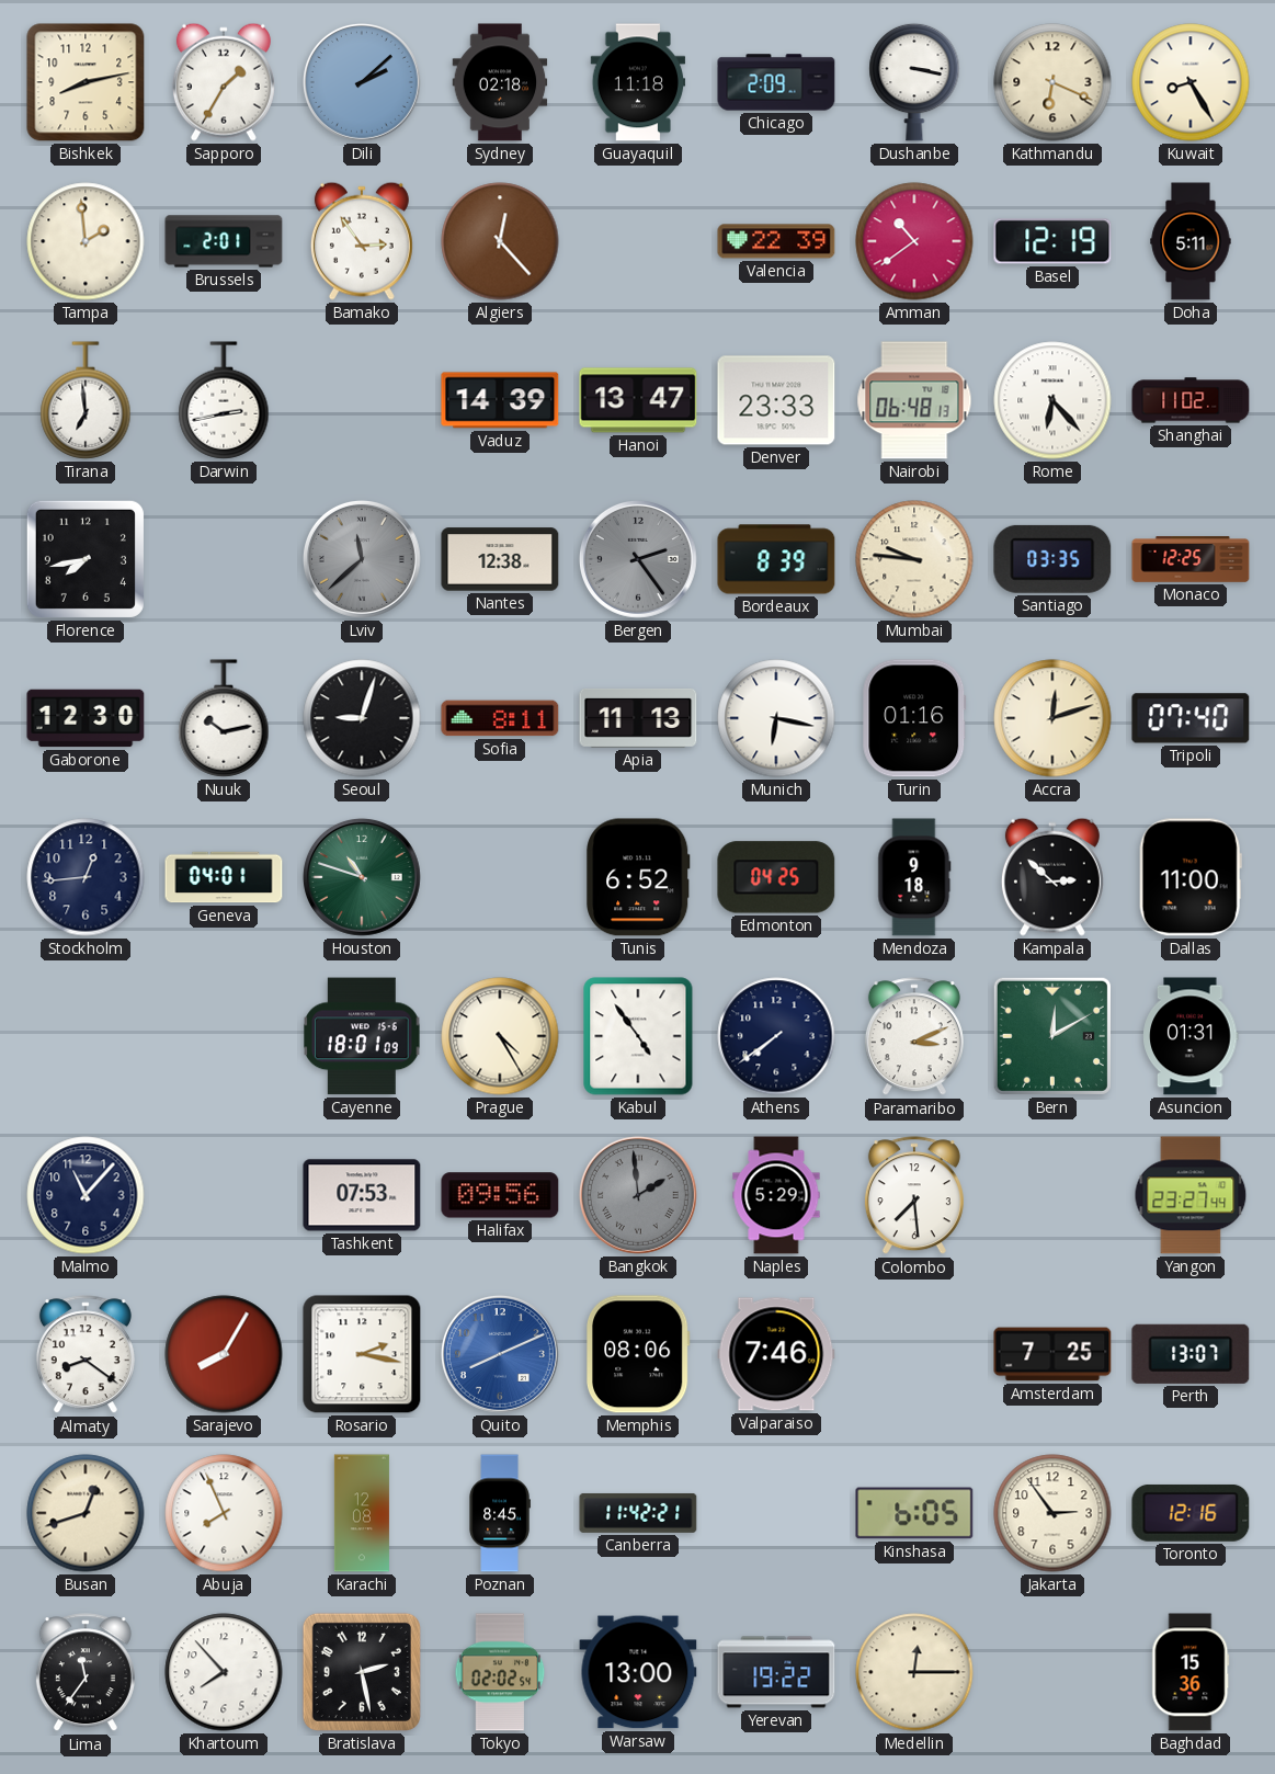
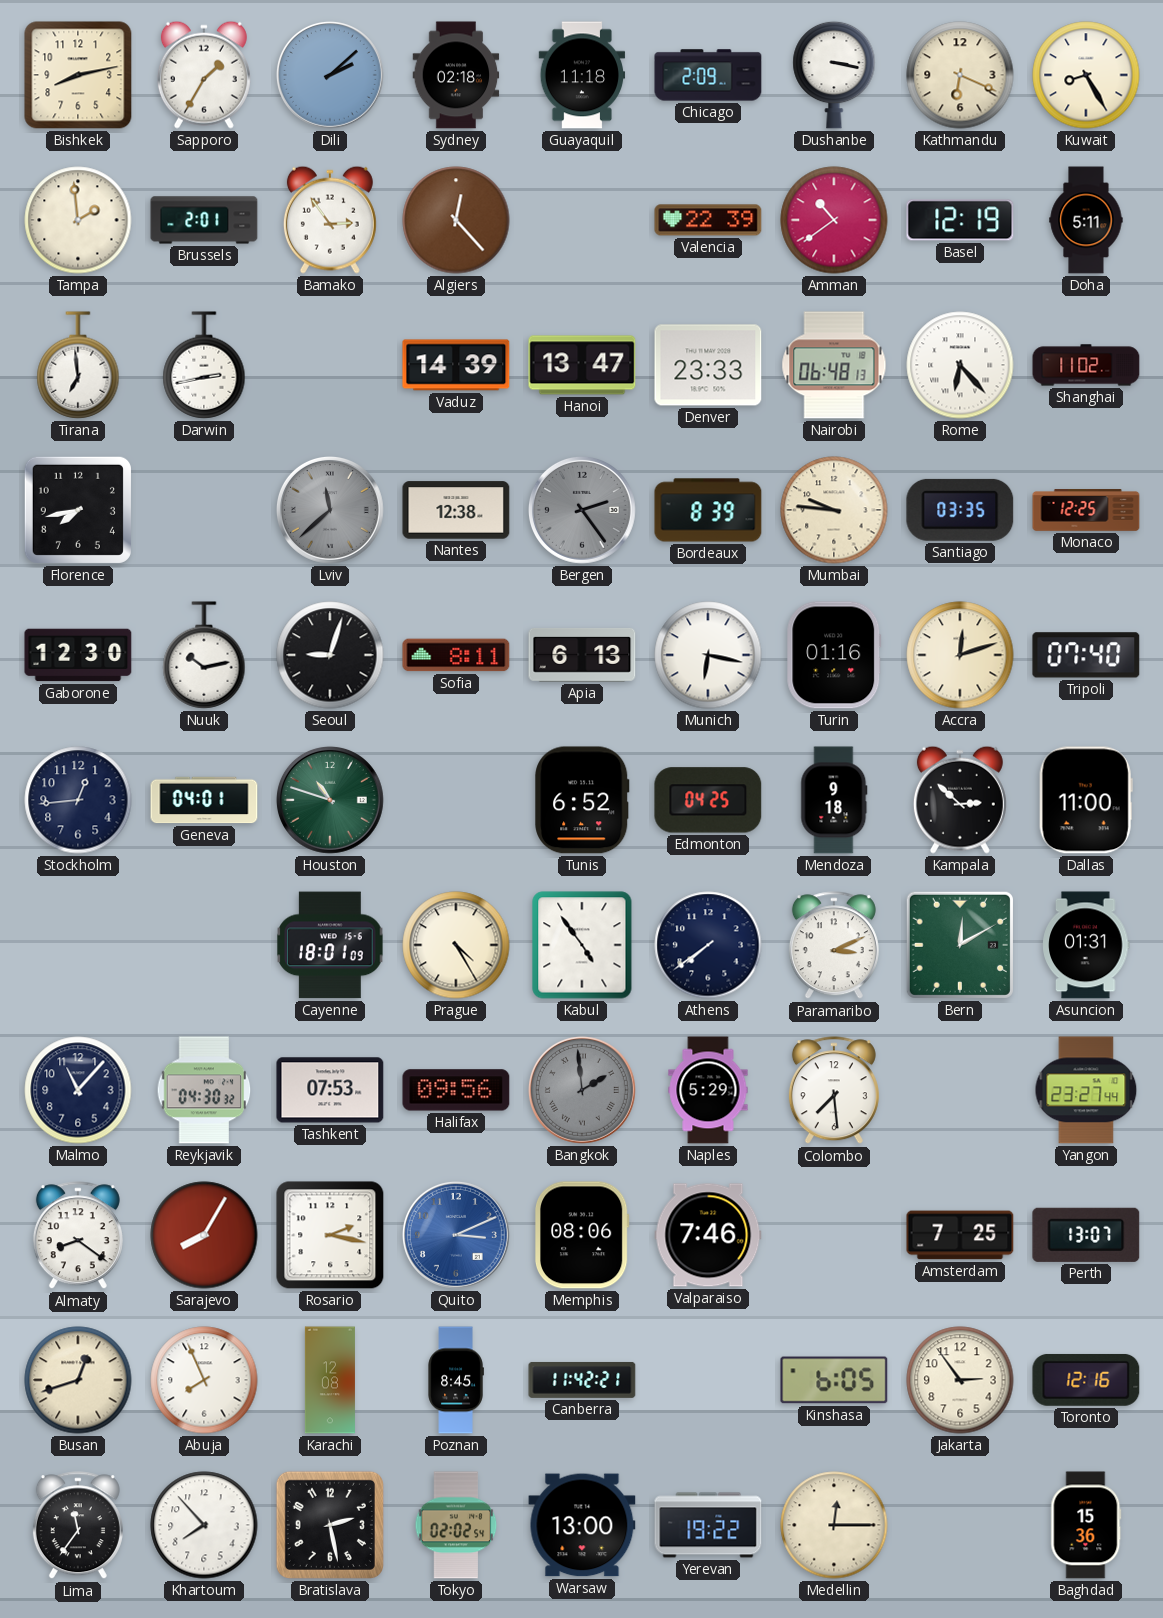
Apia: 11:13 -> 6:13 (582, 655)
Reykjavik: none -> 04:30 (204, 1090)
Quito: 8:11 -> 3:11 (456, 1235)
